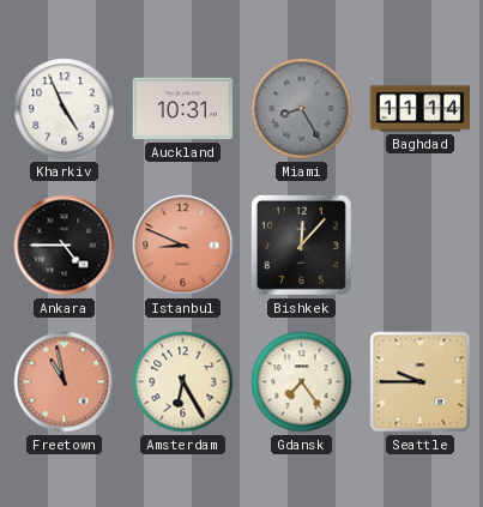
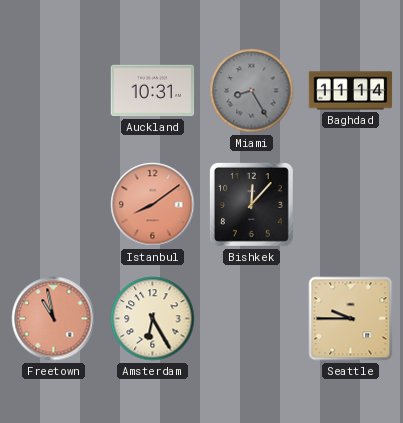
Kharkiv: 4:56 -> none (65, 109)
Ankara: 4:45 -> none (65, 246)
Istanbul: 8:49 -> 8:09 (153, 205)
Gdansk: 7:24 -> none (302, 382)
